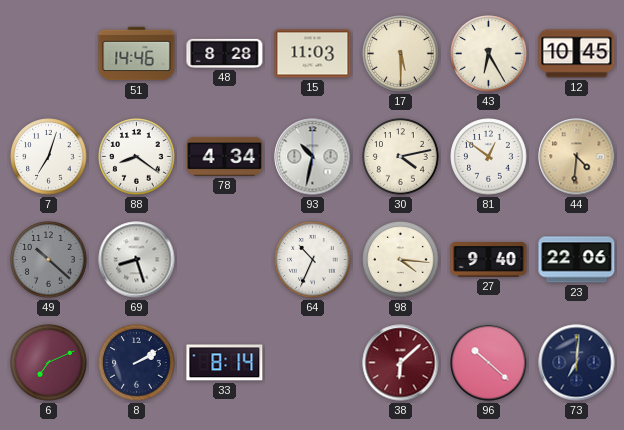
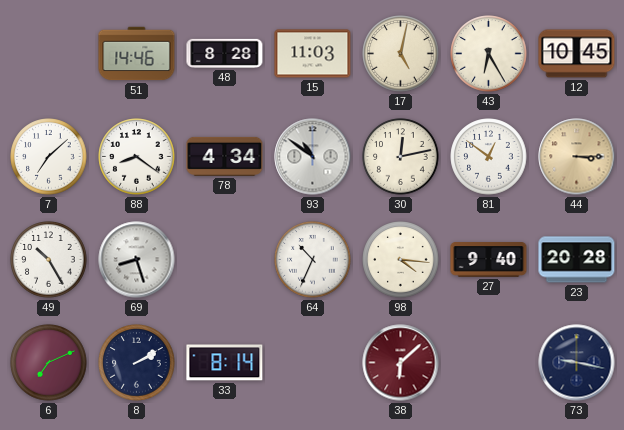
17: 5:30 -> 5:02 (401, 54)
7: 7:03 -> 7:08 (49, 157)
93: 10:32 -> 10:51 (313, 157)
30: 4:13 -> 12:13 (401, 157)
44: 4:31 -> 3:15 (577, 157)
49: 10:22 -> 10:25 (49, 260)
49 dial: grey -> white (49, 260)
23: 22:06 -> 20:28 (577, 260)
96: 10:22 -> none (489, 363)
73: 7:01 -> 9:17 (577, 363)
